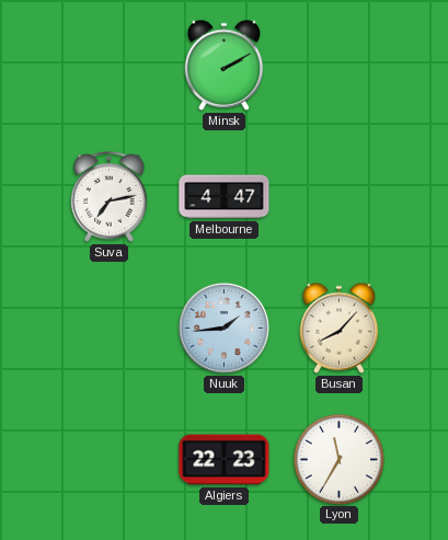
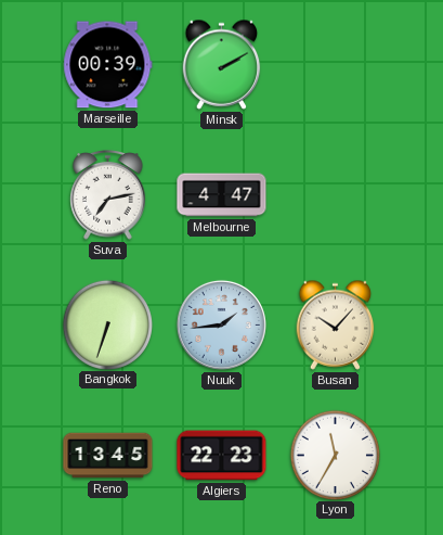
Marseille: none -> 00:39 (108, 65)
Bangkok: none -> 6:33 (107, 324)
Busan: 8:07 -> 10:07 (336, 324)
Reno: none -> 13:45 (108, 456)
